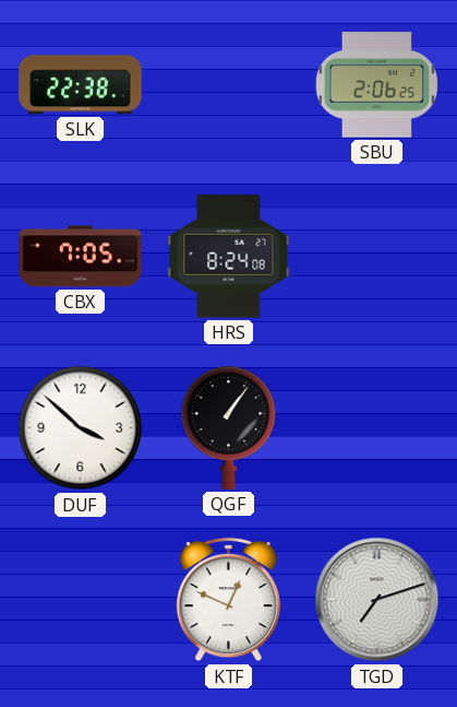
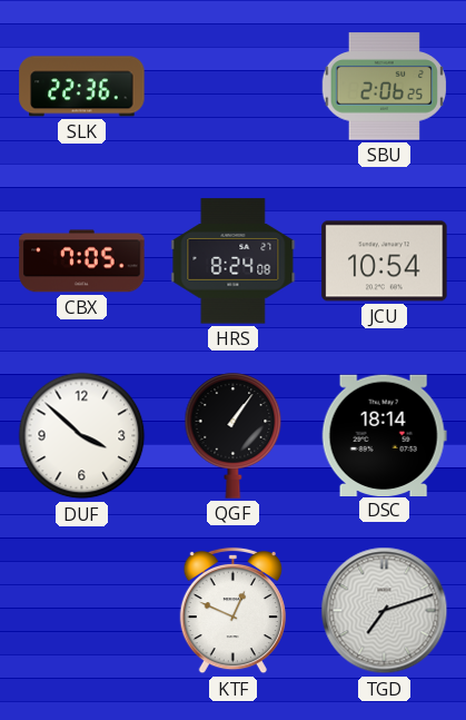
SLK: 22:38 -> 22:36 (82, 87)
JCU: none -> 10:54 (385, 262)
DSC: none -> 18:14 (384, 435)
